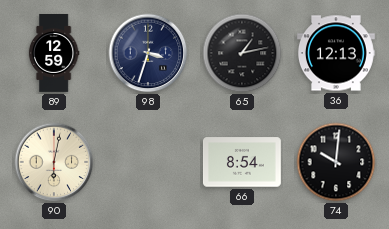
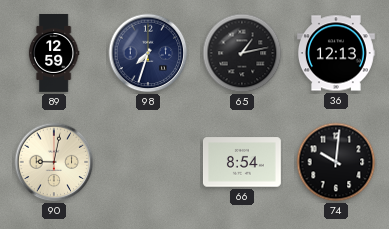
98: 3:33 -> 7:33 (148, 53)
90: 6:02 -> 9:02 (54, 162)
